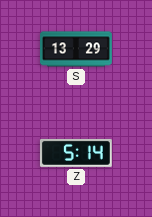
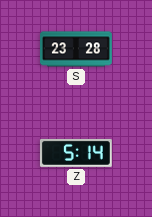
S: 13:29 -> 23:28 (77, 49)
